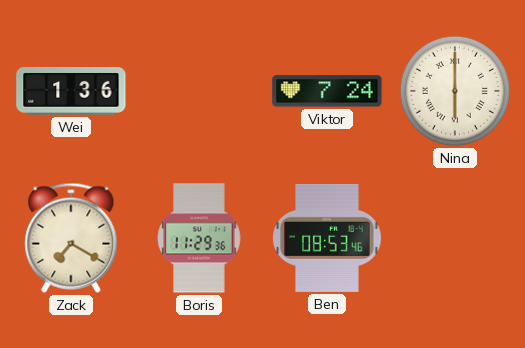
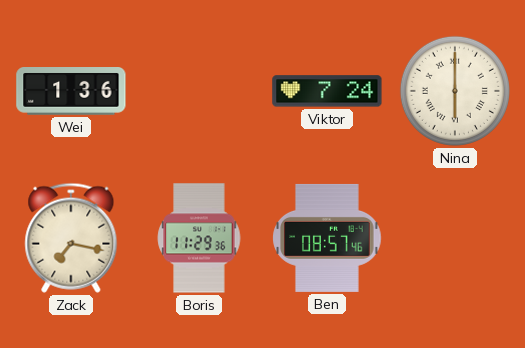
Zack: 7:20 -> 7:17 (71, 238)
Ben: 08:53 -> 08:57 (327, 238)
